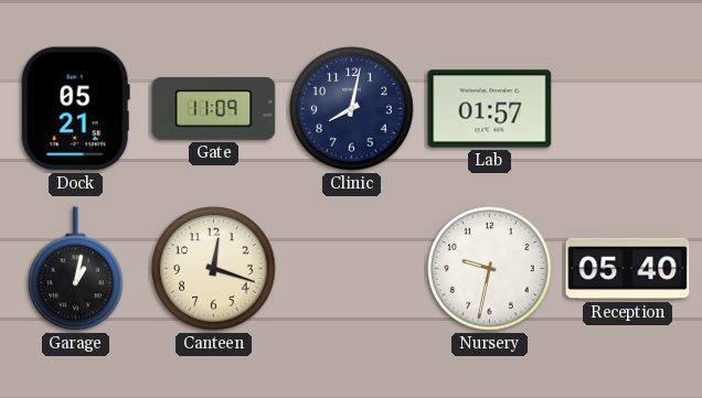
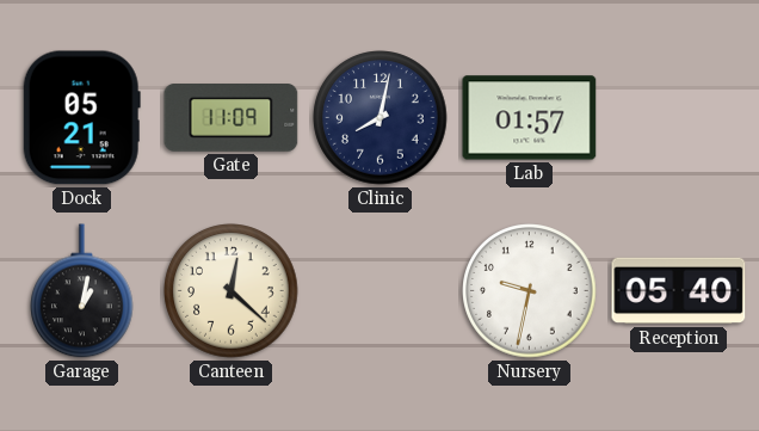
Canteen: 12:18 -> 12:22 (232, 291)
